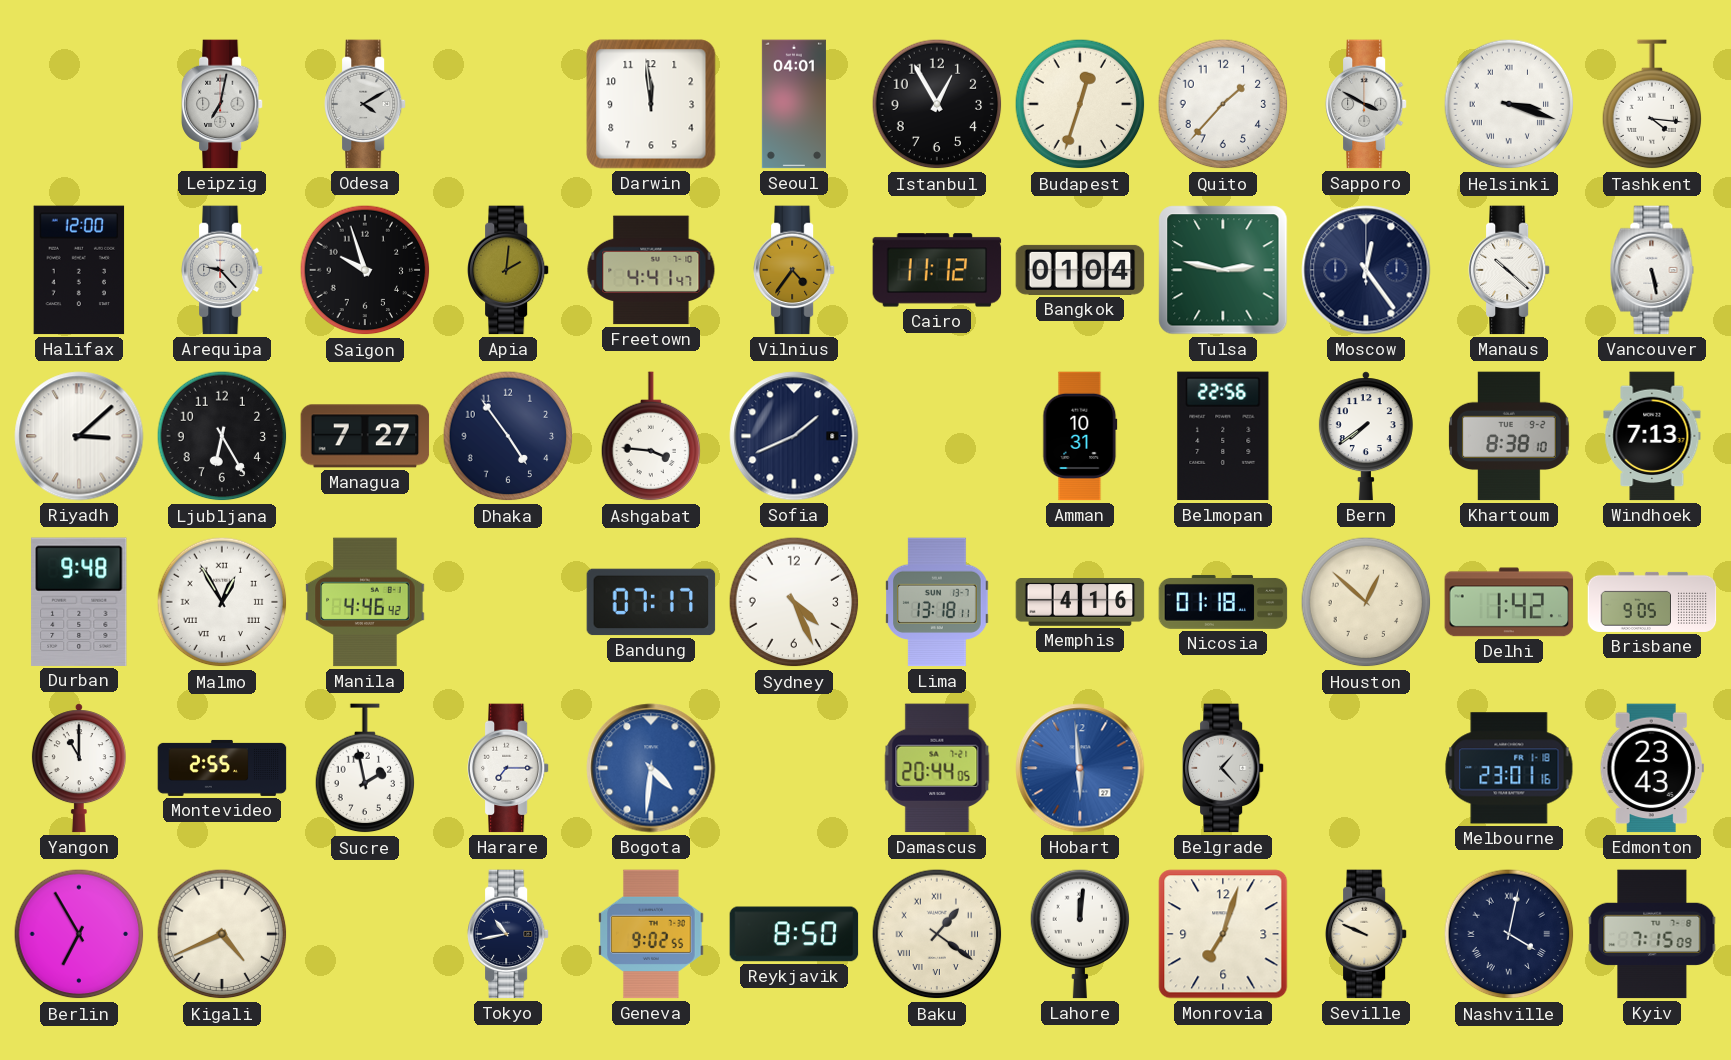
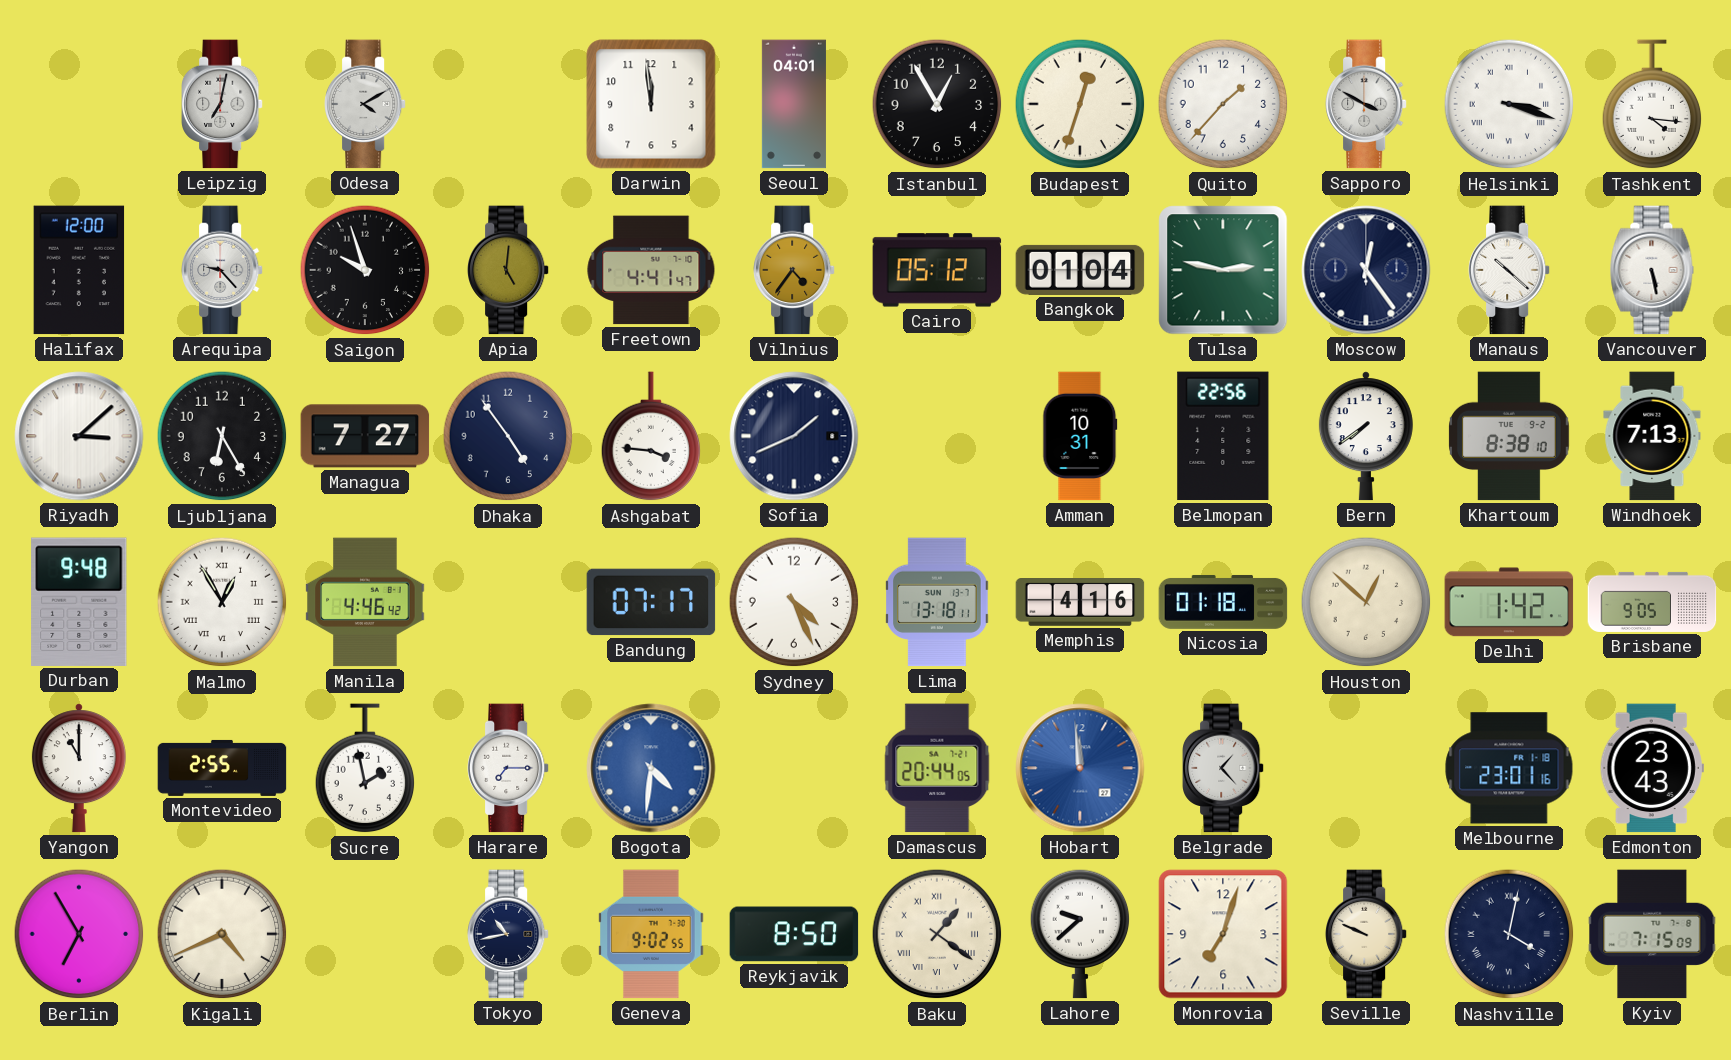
Apia: 2:01 -> 5:01 (508, 270)
Cairo: 11:12 -> 05:12 (937, 270)
Hobart: 5:59 -> 11:59 (1080, 768)
Lahore: 12:01 -> 9:38 (1080, 934)
